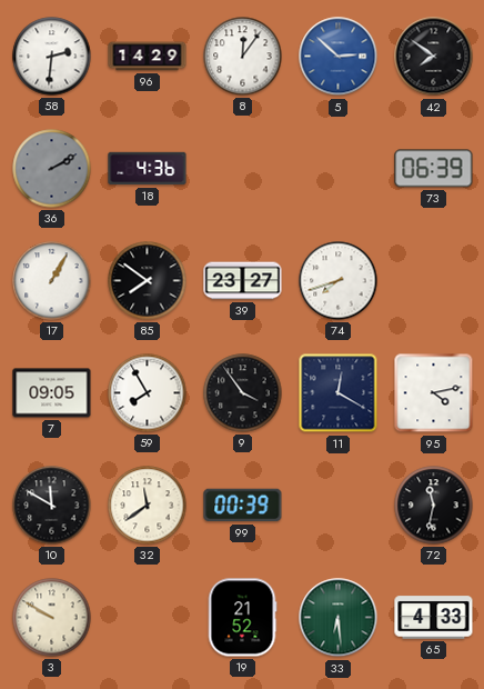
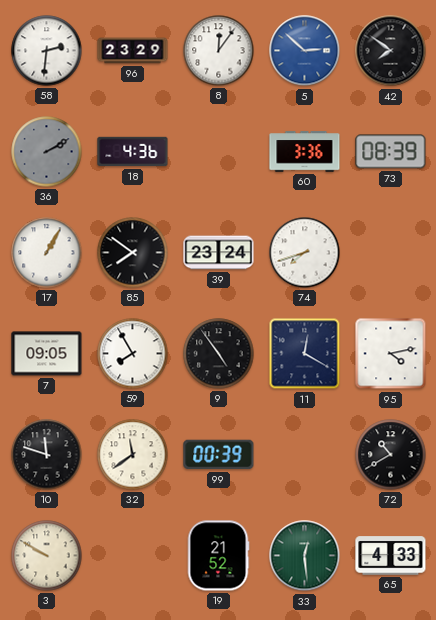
96: 14:29 -> 23:29 (133, 51)
60: none -> 3:36 (305, 152)
73: 06:39 -> 08:39 (391, 152)
39: 23:27 -> 23:24 (219, 253)
9: 3:54 -> 4:54 (219, 354)
10: 11:50 -> 11:48 (47, 455)
72: 11:32 -> 10:40 (391, 455)
33: 6:29 -> 12:29 (305, 556)
